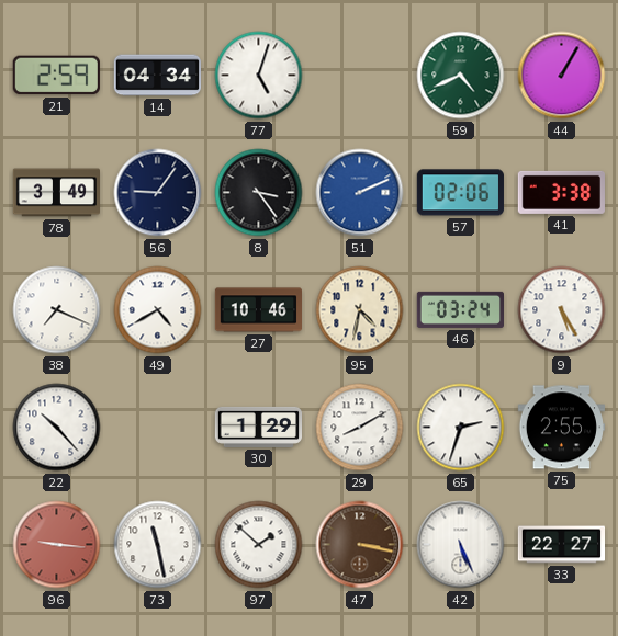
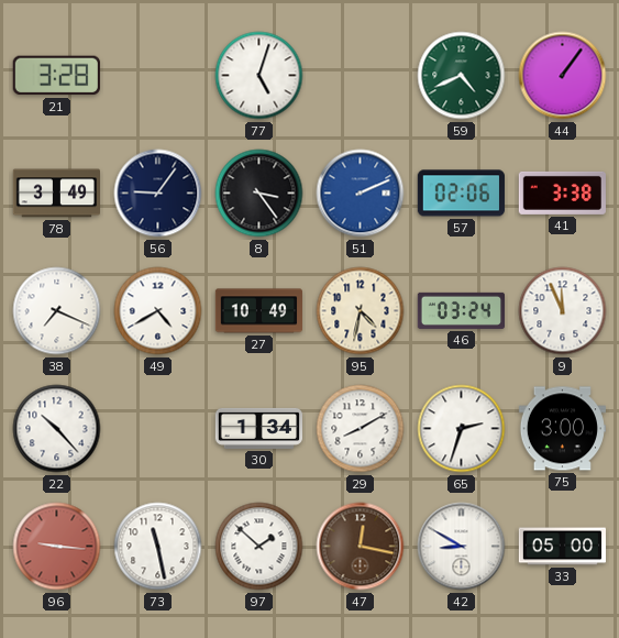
21: 2:59 -> 3:28 (56, 76)
14: 04:34 -> none (157, 76)
44: 1:05 -> 1:06 (563, 76)
27: 10:46 -> 10:49 (258, 311)
9: 5:25 -> 11:56 (563, 311)
30: 1:29 -> 1:34 (258, 428)
75: 2:55 -> 3:00 (562, 429)
47: 3:17 -> 12:17 (361, 547)
42: 5:26 -> 8:50 (462, 547)
33: 22:27 -> 05:00 (563, 547)
